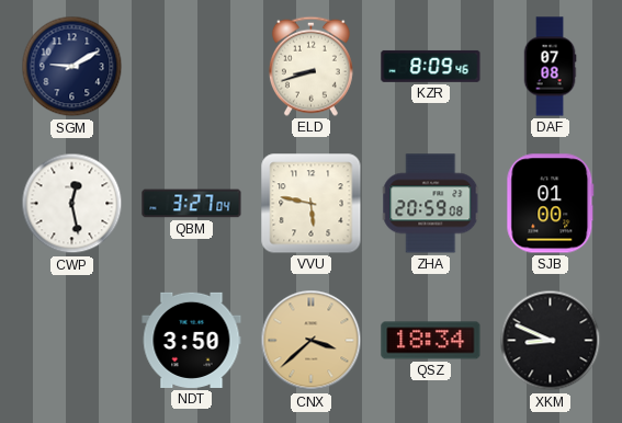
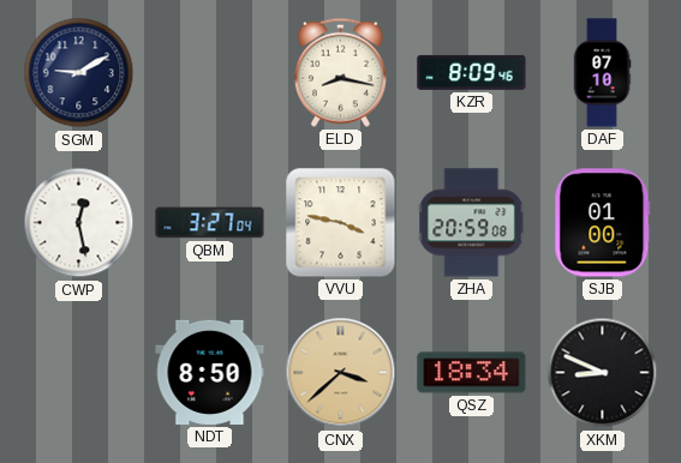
ELD: 8:42 -> 8:17 (340, 72)
DAF: 07:08 -> 07:10 (602, 73)
VVU: 5:47 -> 3:47 (341, 223)
NDT: 3:50 -> 8:50 (210, 372)
